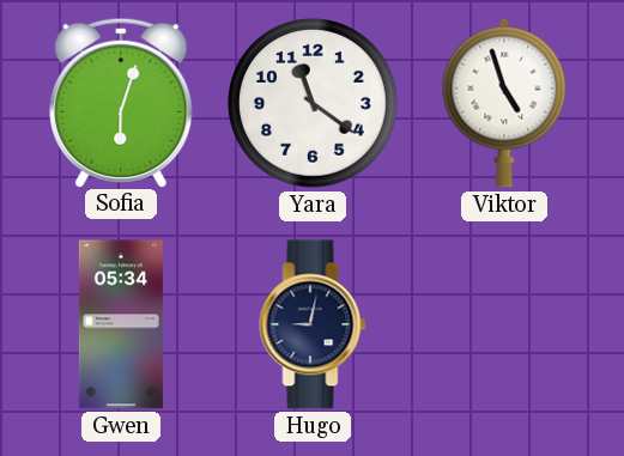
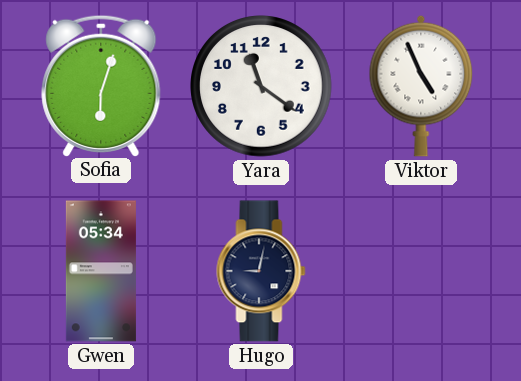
Viktor: 4:57 -> 4:56 (421, 86)
